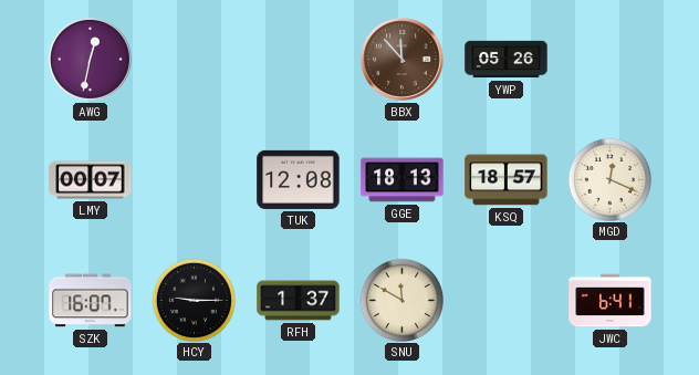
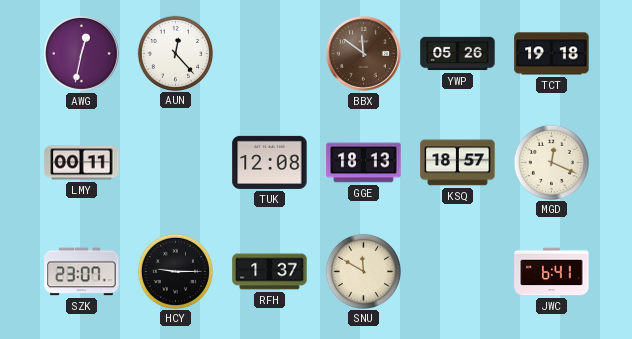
AUN: none -> 12:23 (175, 53)
BBX: 11:53 -> 11:51 (364, 54)
TCT: none -> 19:18 (552, 54)
LMY: 00:07 -> 00:11 (82, 163)
SZK: 16:07 -> 23:07 (82, 272)
